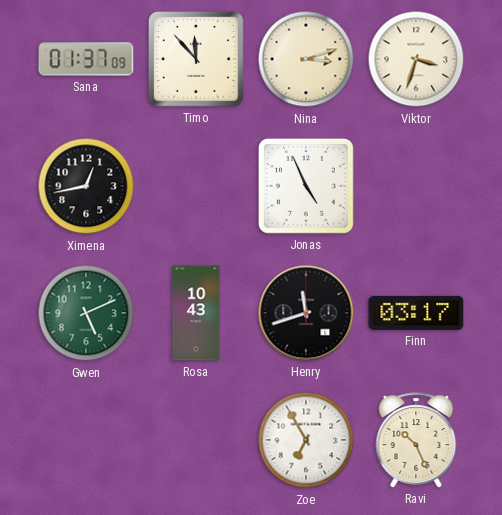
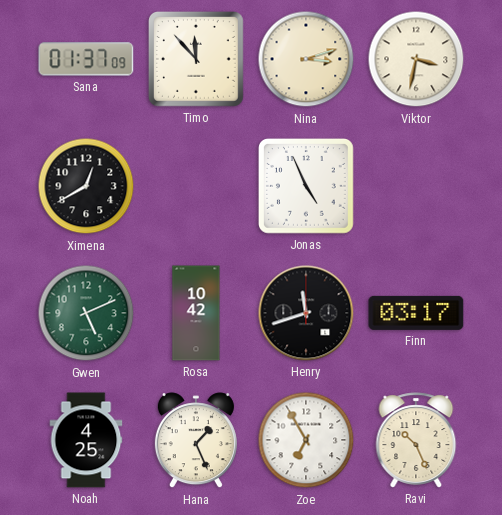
Viktor: 3:33 -> 3:32 (416, 59)
Ximena: 12:43 -> 12:40 (86, 186)
Rosa: 10:43 -> 10:42 (196, 313)
Noah: none -> 4:25 (86, 440)
Hana: none -> 1:26 (196, 441)
